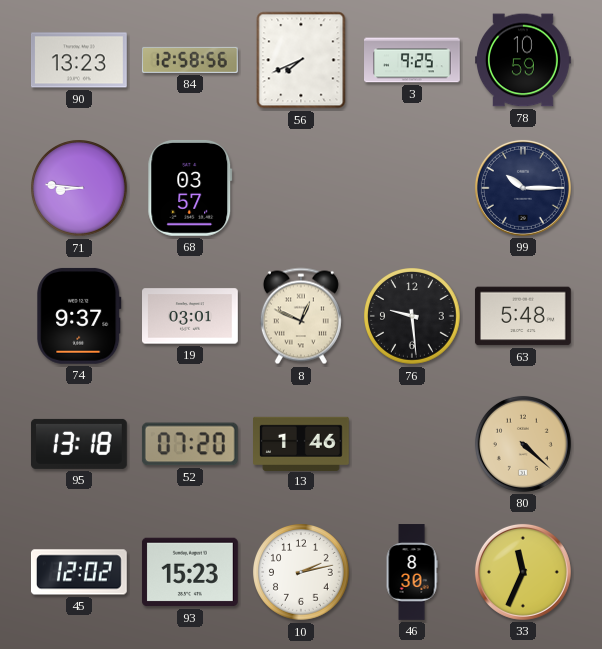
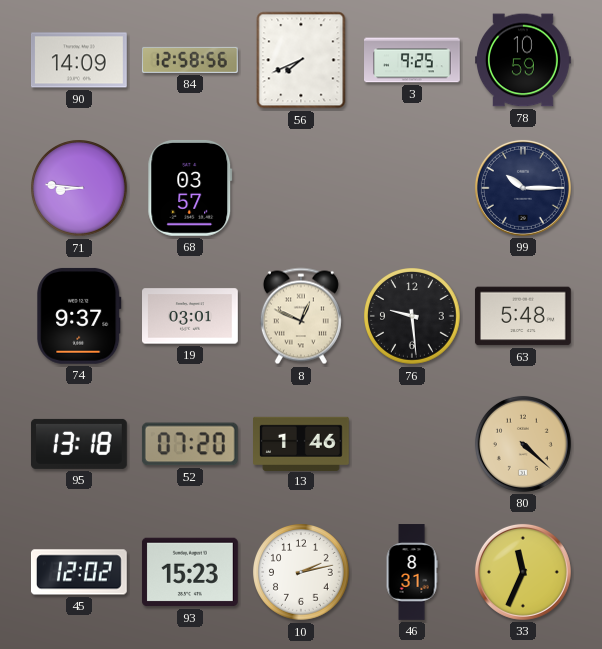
90: 13:23 -> 14:09 (80, 60)
46: 8:30 -> 8:31 (412, 572)
